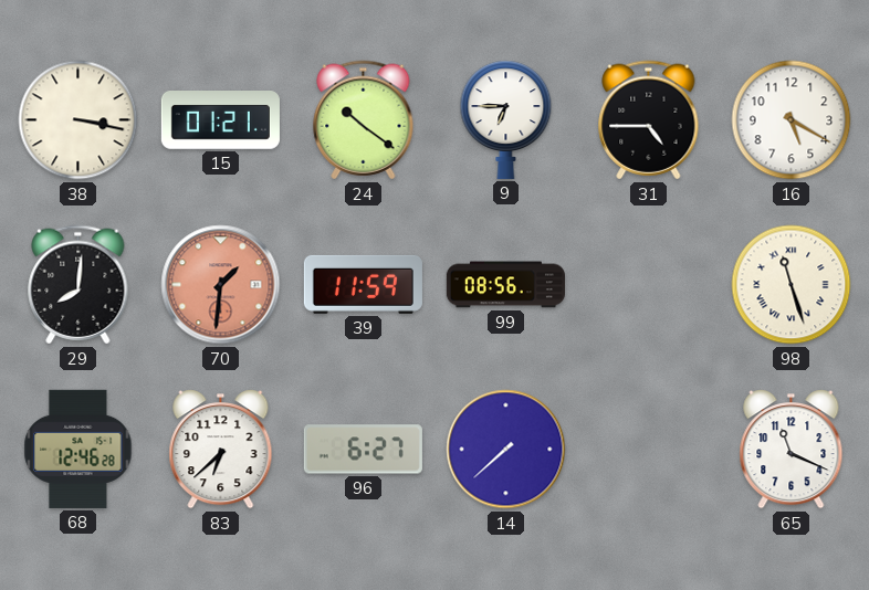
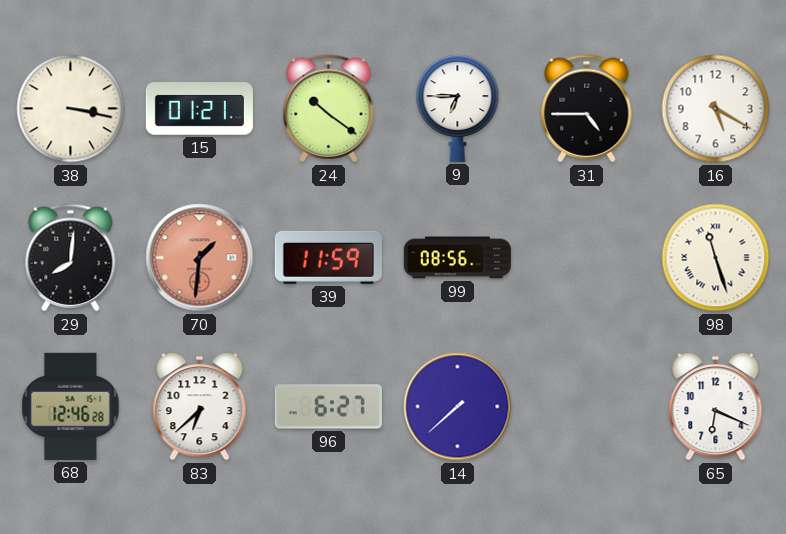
65: 11:19 -> 6:19 (716, 407)
